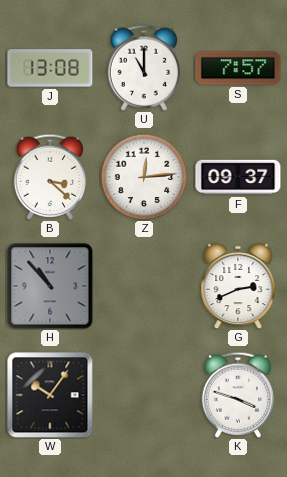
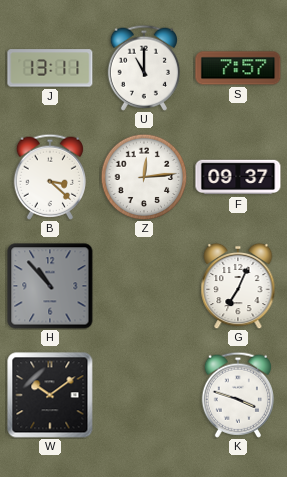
J: 13:08 -> 13:11 (50, 68)
G: 2:41 -> 7:04 (238, 286)
W: 10:06 -> 10:09 (50, 395)
